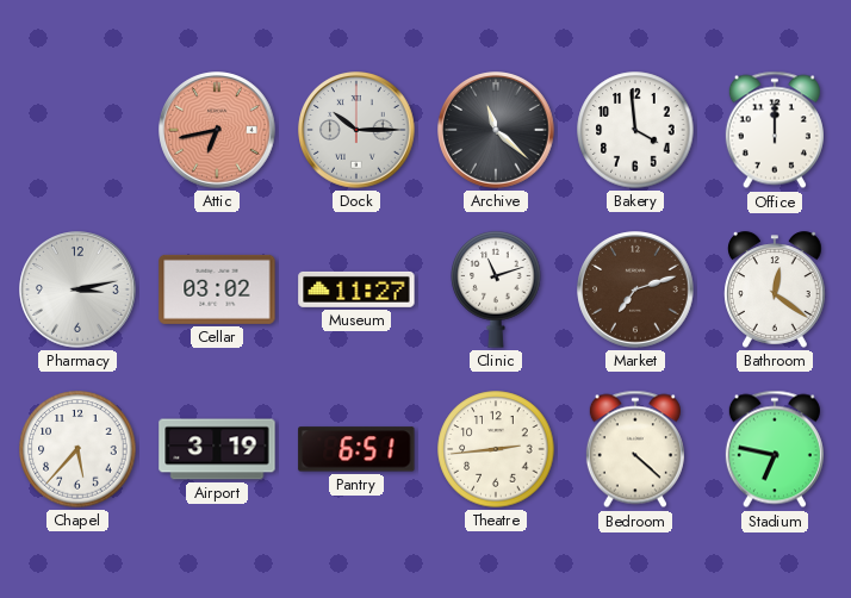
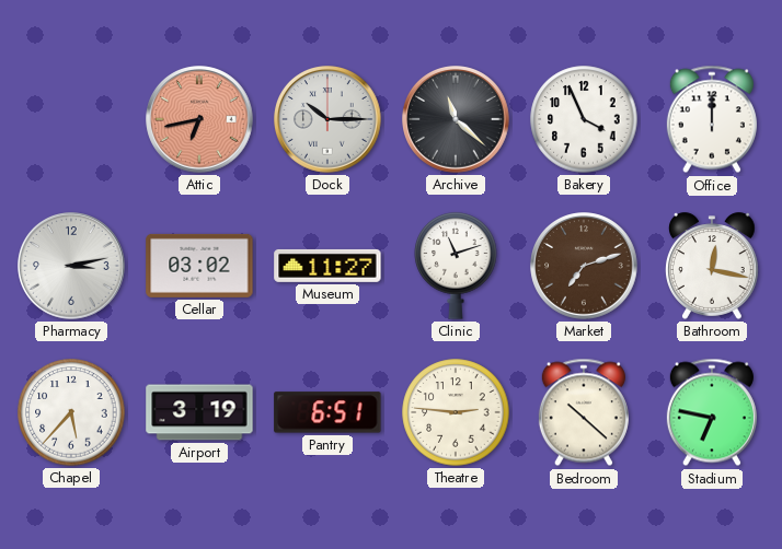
Bakery: 3:59 -> 3:56 (584, 119)
Bathroom: 12:21 -> 12:17 (713, 266)
Theatre: 2:44 -> 2:46 (456, 412)
Bedroom: 4:22 -> 10:22 (584, 412)
